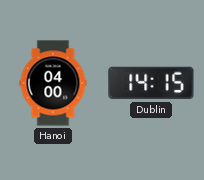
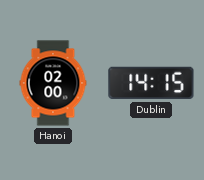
Hanoi: 04:00 -> 02:00 (53, 83)
